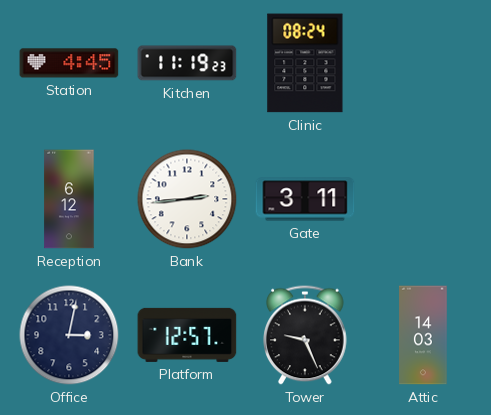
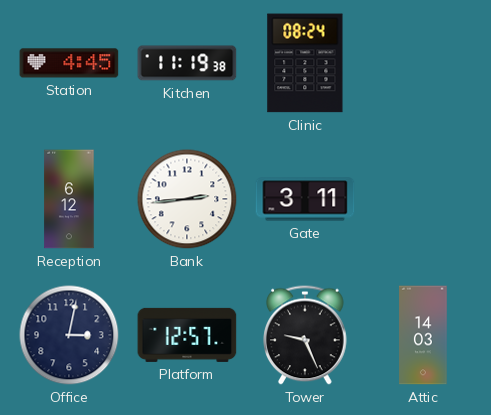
Kitchen: 11:19:23 -> 11:19:38 (187, 63)
